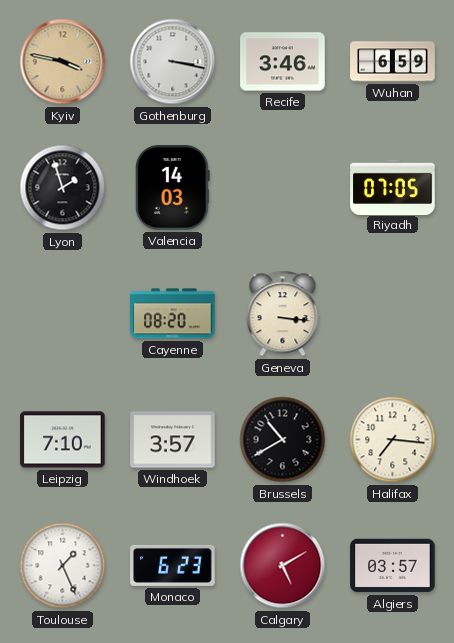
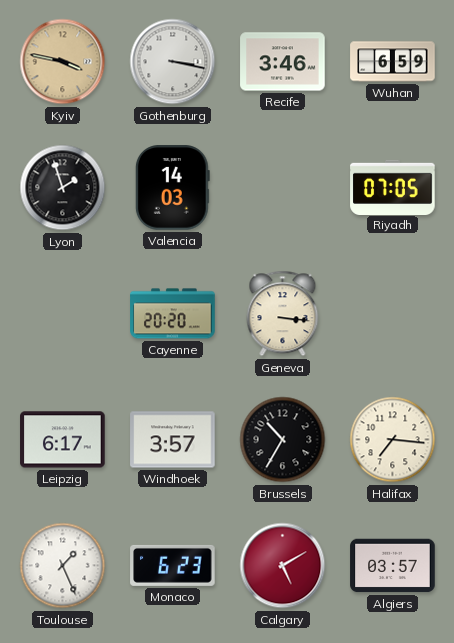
Cayenne: 08:20 -> 20:20 (173, 314)
Leipzig: 7:10 -> 6:17 (63, 440)
Brussels: 10:40 -> 10:35 (283, 440)
